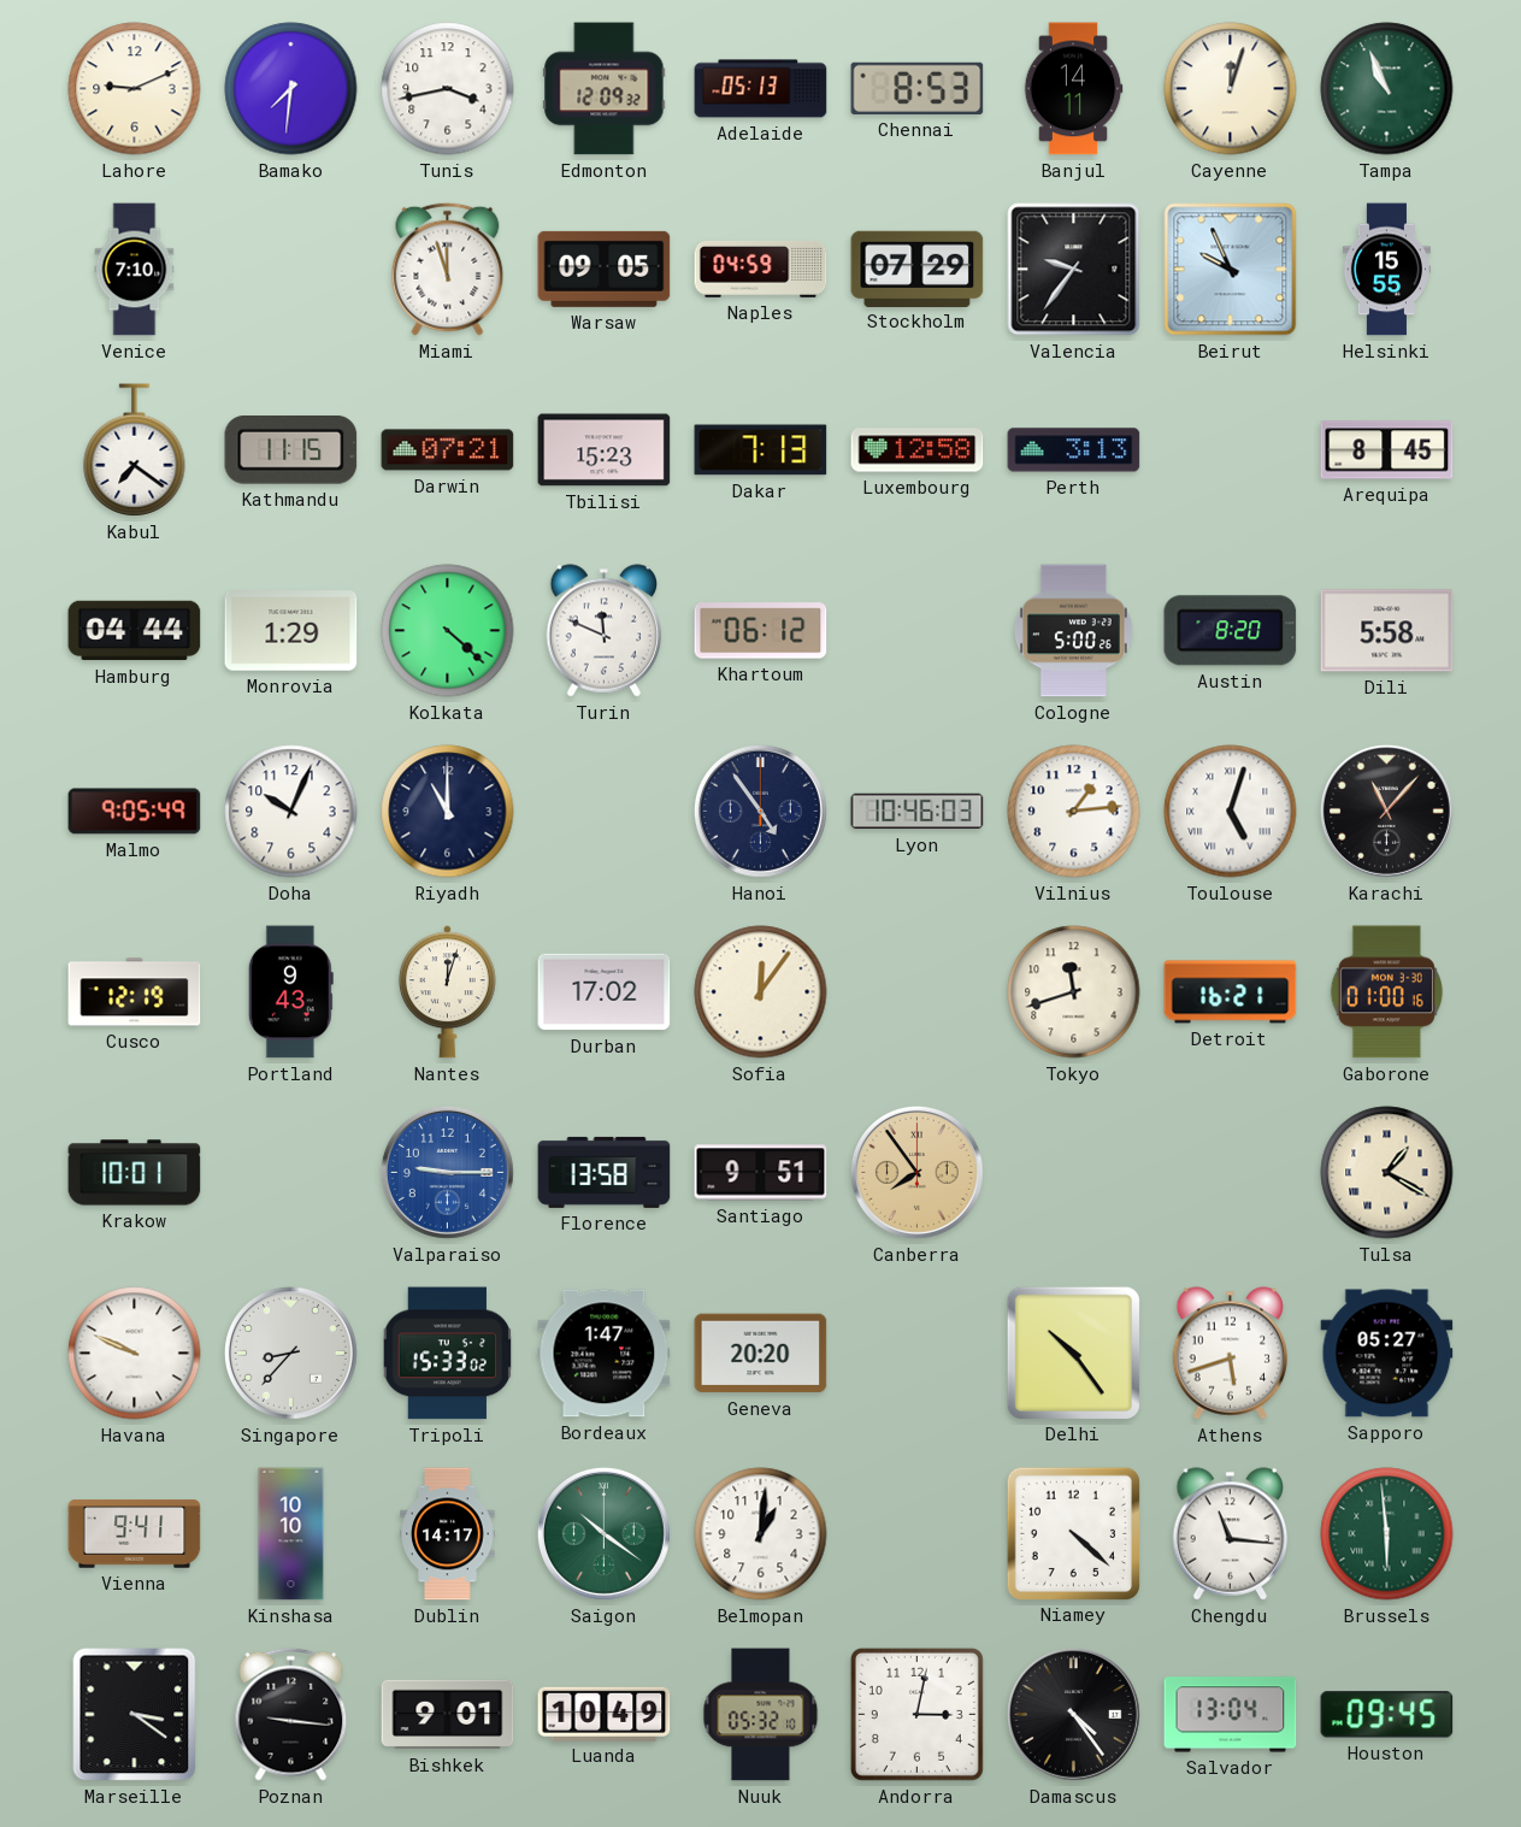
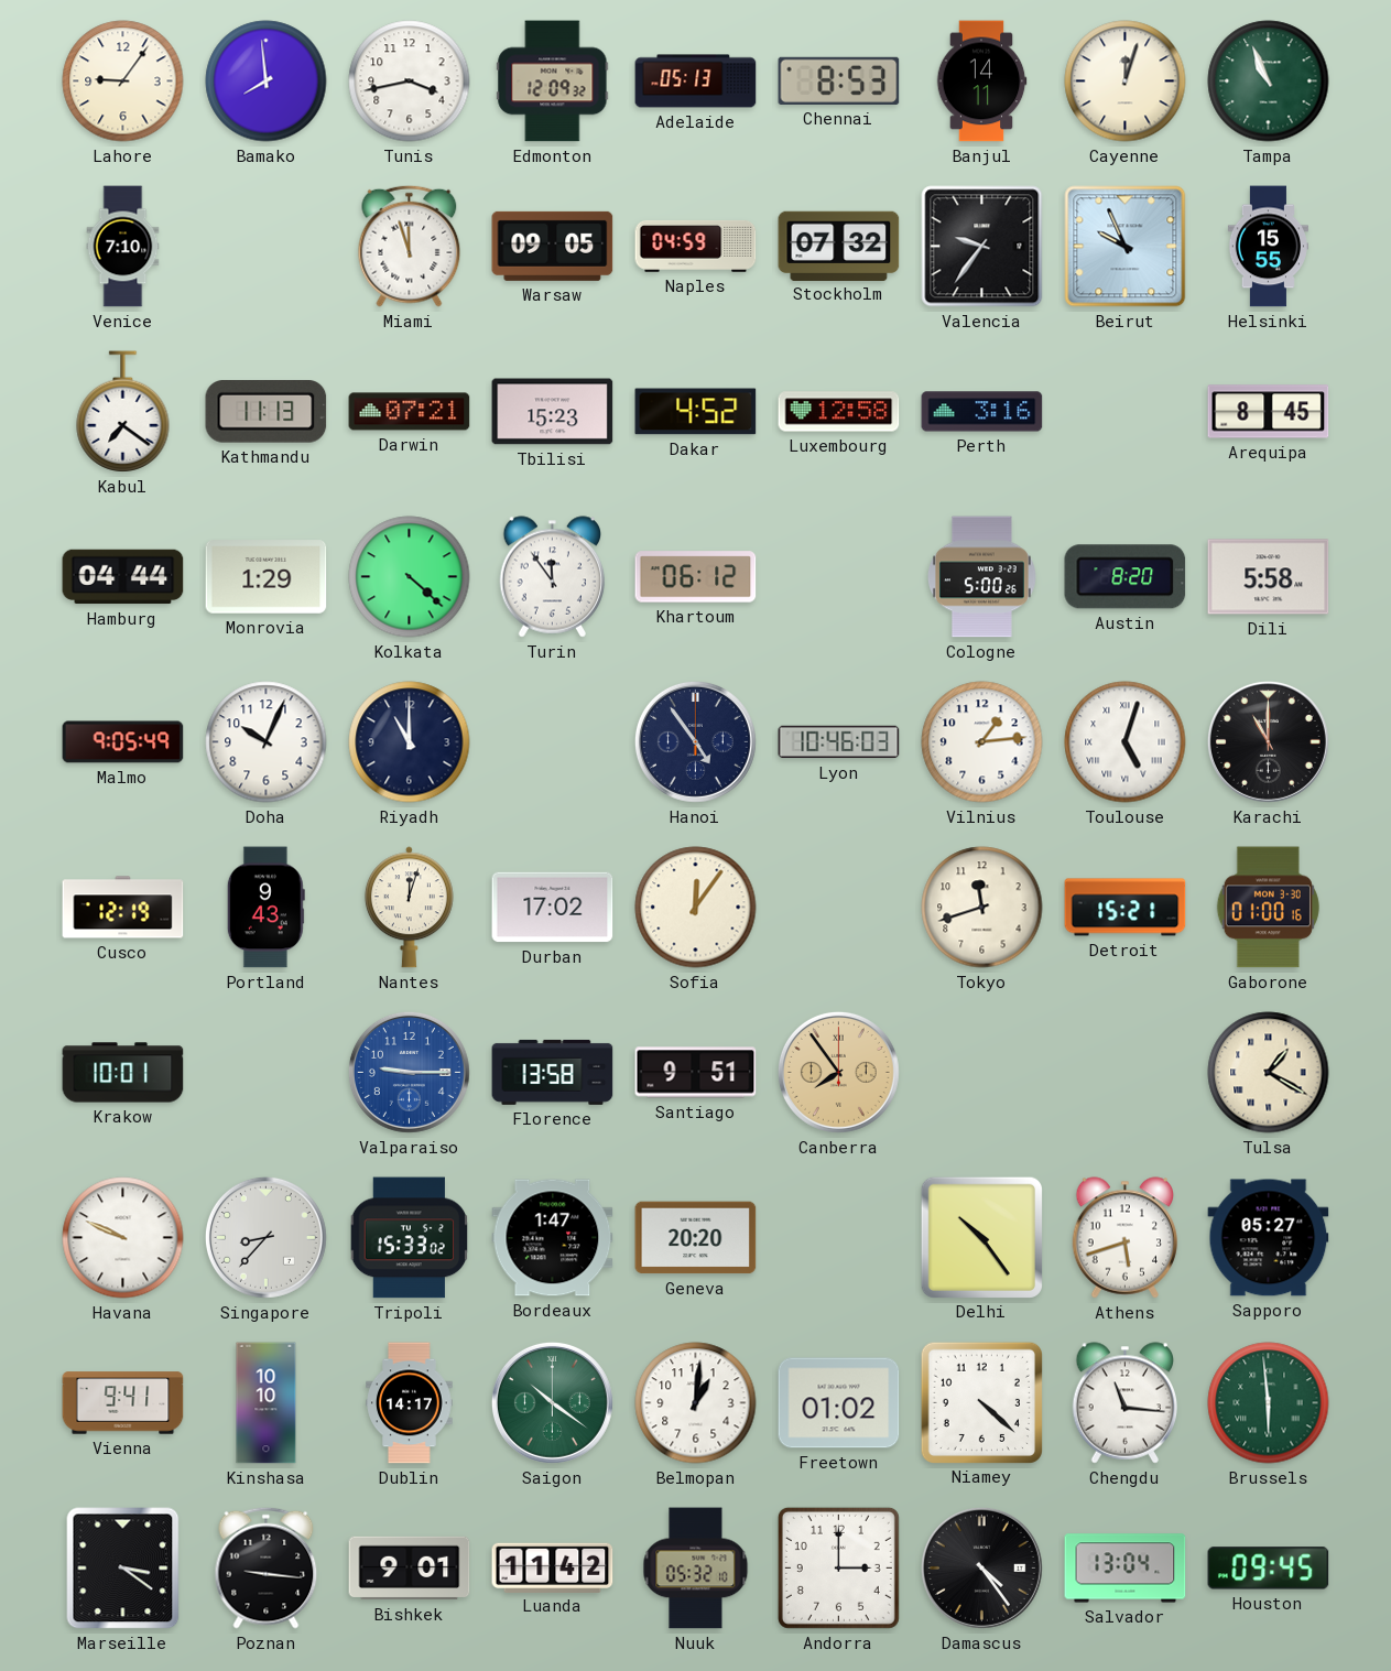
Lahore: 9:11 -> 9:06 (123, 82)
Bamako: 7:31 -> 7:59 (267, 82)
Stockholm: 07:29 -> 07:32 (839, 246)
Kathmandu: 11:15 -> 11:13 (267, 412)
Dakar: 7:13 -> 4:52 (696, 412)
Perth: 3:13 -> 3:16 (982, 412)
Turin: 11:49 -> 11:54 (553, 577)
Karachi: 11:07 -> 11:00 (1268, 741)
Detroit: 16:21 -> 15:21 (1126, 908)
Freetown: none -> 01:02 (839, 1403)
Luanda: 10:49 -> 11:42 (553, 1567)
Andorra: 3:02 -> 3:00 (838, 1567)
